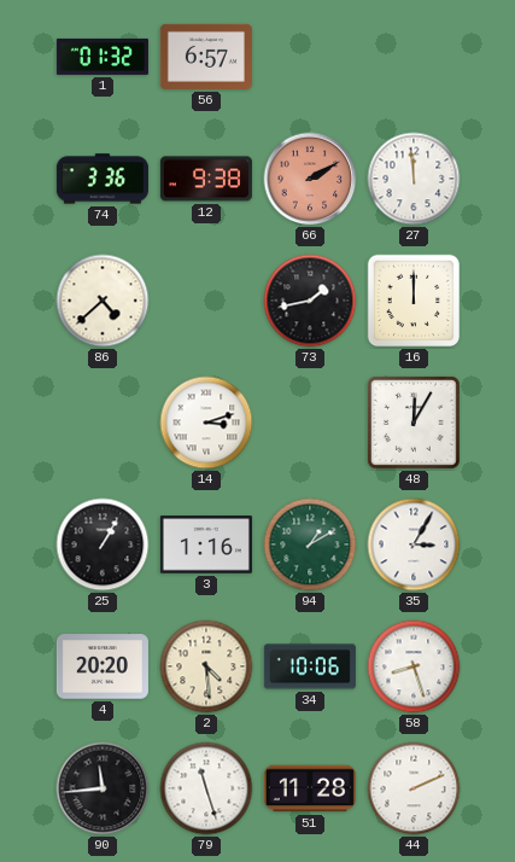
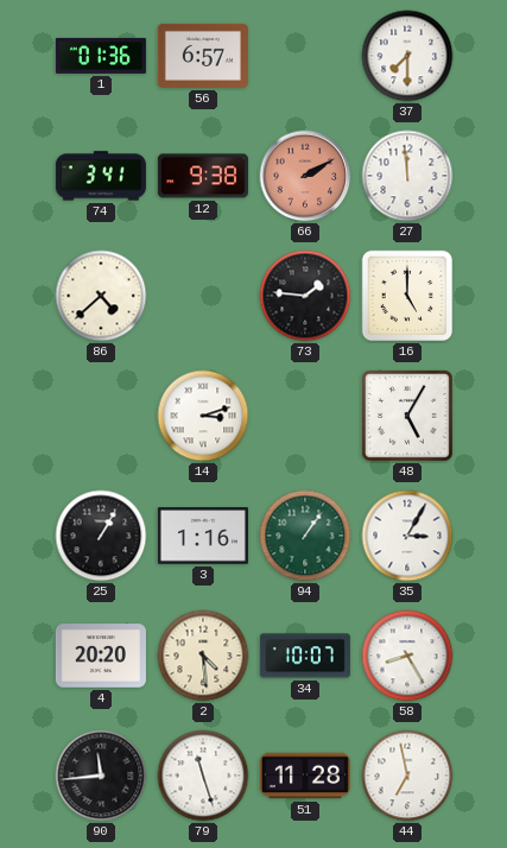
1: 01:32 -> 01:36 (101, 56)
37: none -> 7:30 (407, 56)
74: 3:36 -> 3:41 (101, 176)
73: 1:43 -> 1:46 (305, 296)
16: 12:00 -> 5:00 (407, 296)
48: 12:05 -> 5:05 (407, 416)
94: 1:10 -> 1:06 (305, 536)
34: 10:06 -> 10:07 (305, 656)
58: 8:27 -> 8:25 (407, 656)
44: 2:11 -> 6:58 (407, 776)
